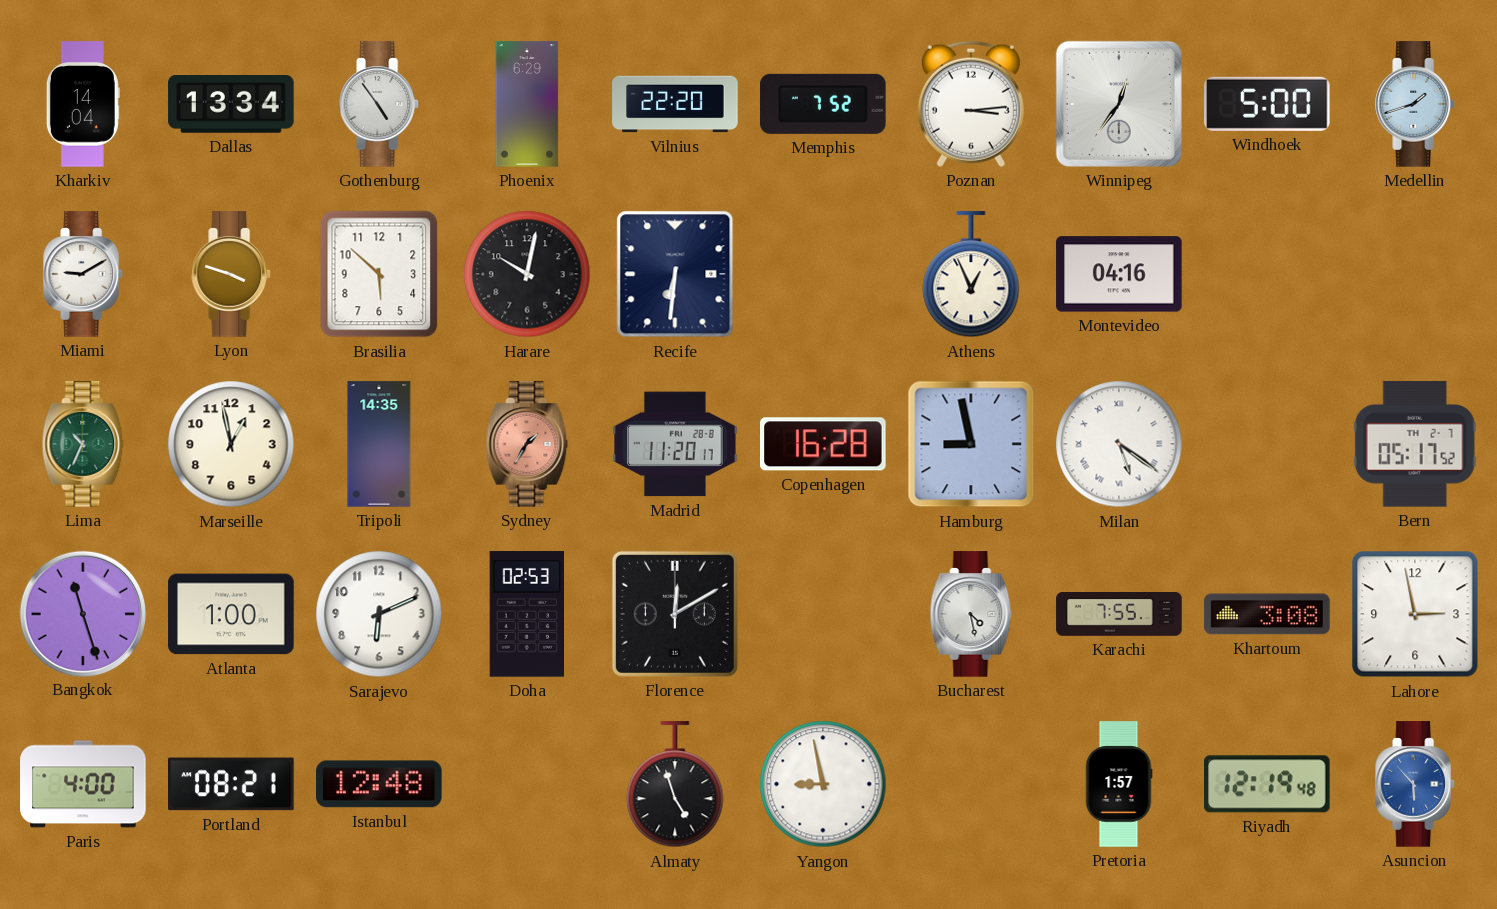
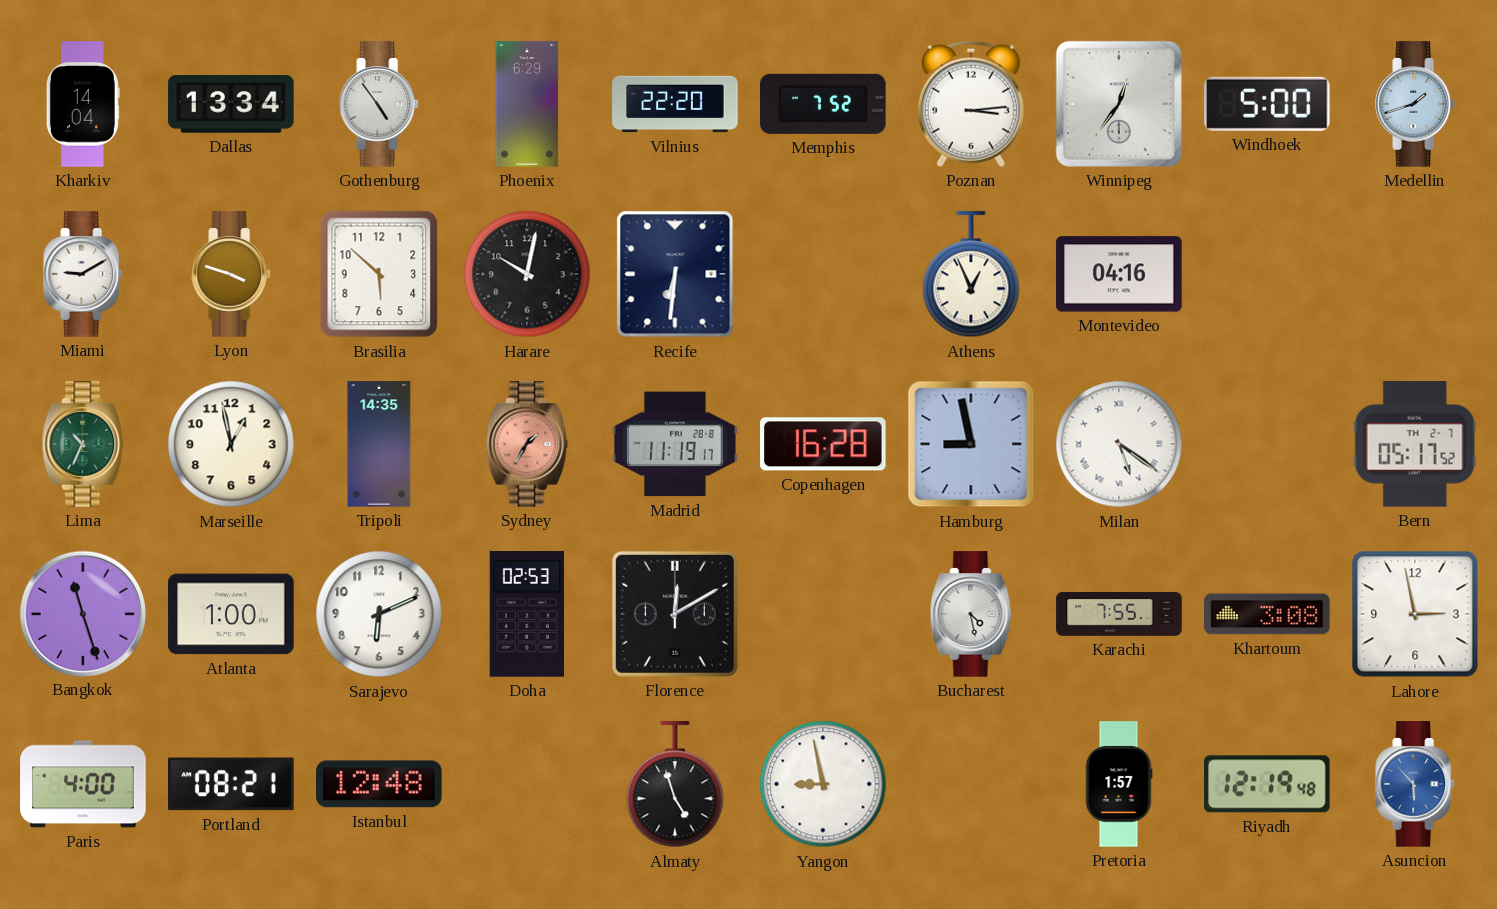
Madrid: 11:20 -> 11:19 (675, 444)
